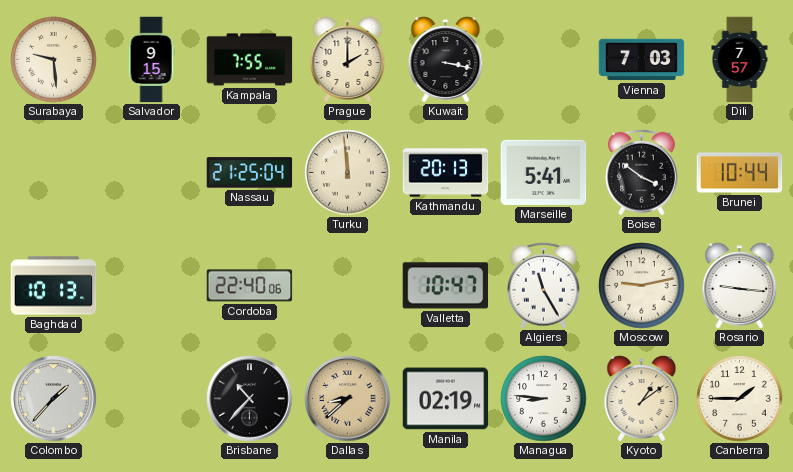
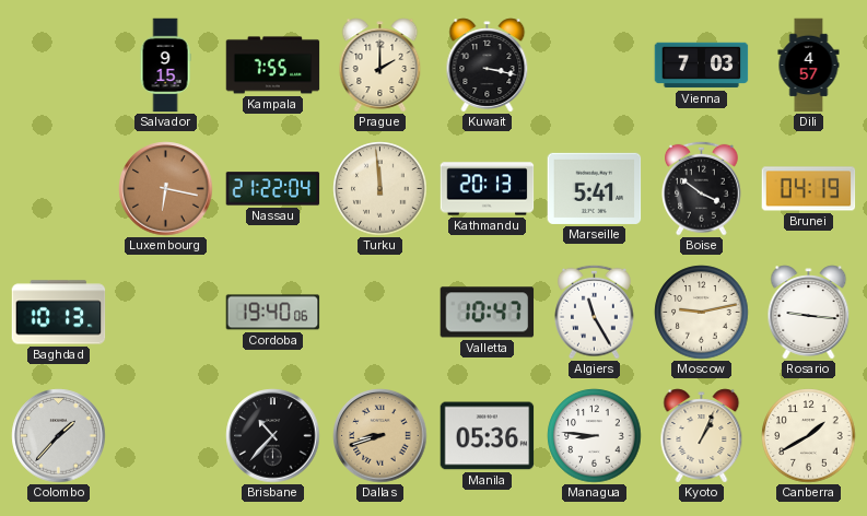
Surabaya: 9:29 -> none (54, 60)
Dili: 7:57 -> 4:57 (809, 66)
Luxembourg: none -> 6:17 (166, 189)
Nassau: 21:25 -> 21:22 (273, 189)
Brunei: 10:44 -> 04:19 (809, 189)
Cordoba: 22:40 -> 19:40 (273, 313)
Dallas: 8:38 -> 8:42 (380, 436)
Manila: 02:19 -> 05:36 (488, 436)
Kyoto: 1:09 -> 1:04 (702, 436)
Canberra: 1:45 -> 1:40 (809, 436)
